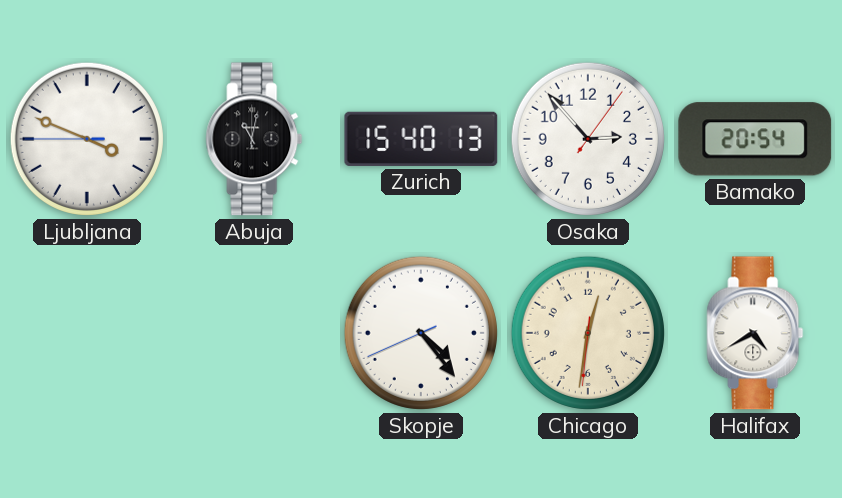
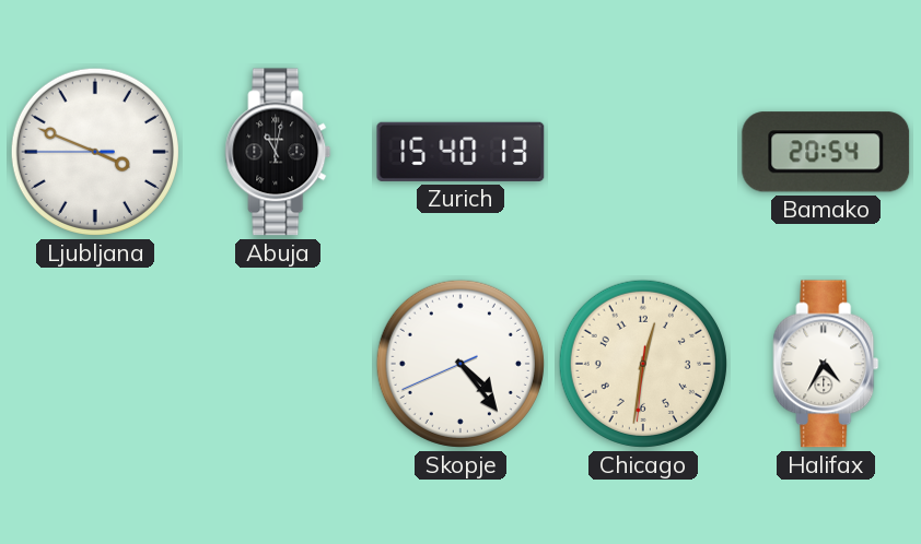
Osaka: 2:53 -> none (588, 139)
Halifax: 4:40 -> 4:35 (826, 364)
